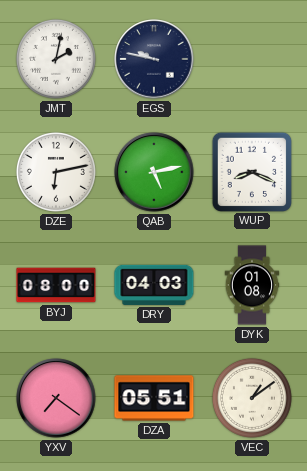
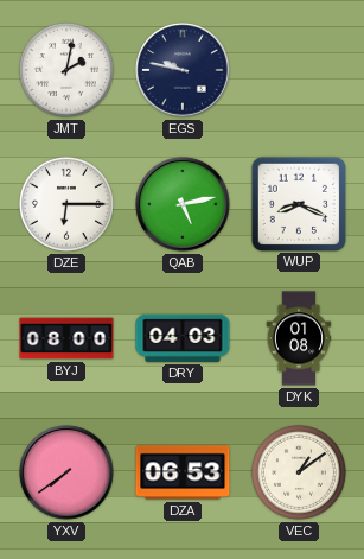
DZE: 6:13 -> 6:15 (66, 204)
YXV: 7:21 -> 7:39 (66, 472)
DZA: 05:51 -> 06:53 (183, 472)
